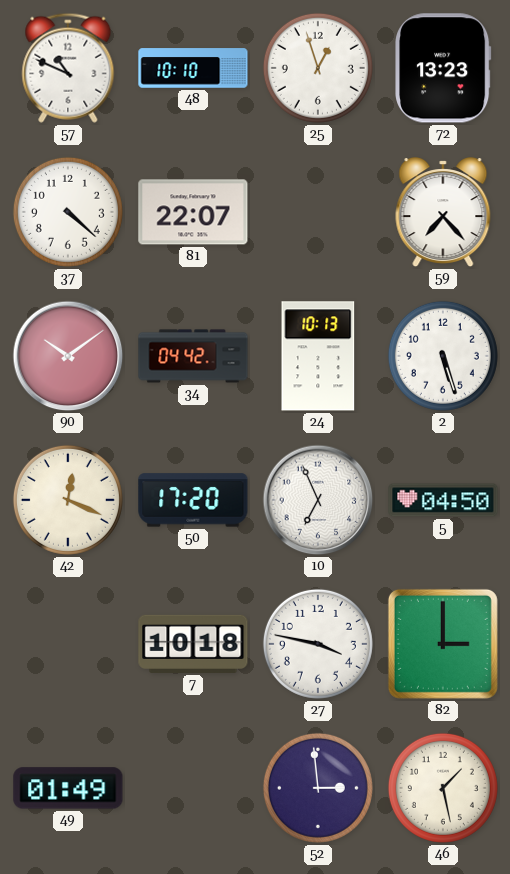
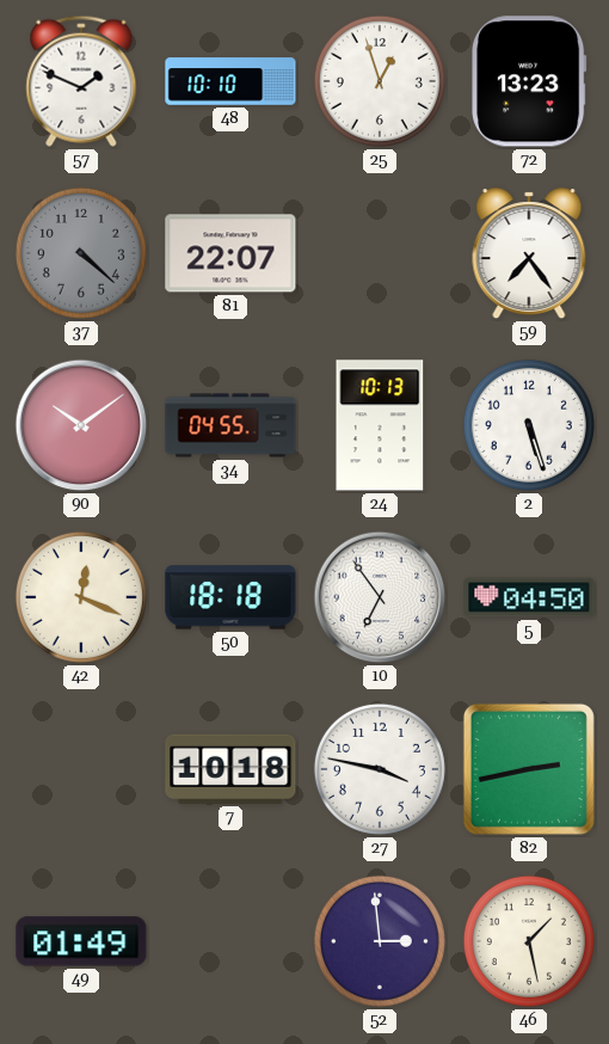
57: 10:49 -> 1:49 (81, 81)
37 dial: white -> grey (81, 253)
59: 7:23 -> 7:24 (529, 254)
34: 04:42 -> 04:55 (230, 425)
50: 17:20 -> 18:18 (230, 597)
10: 6:56 -> 6:54 (380, 597)
82: 3:00 -> 2:43 (529, 769)
